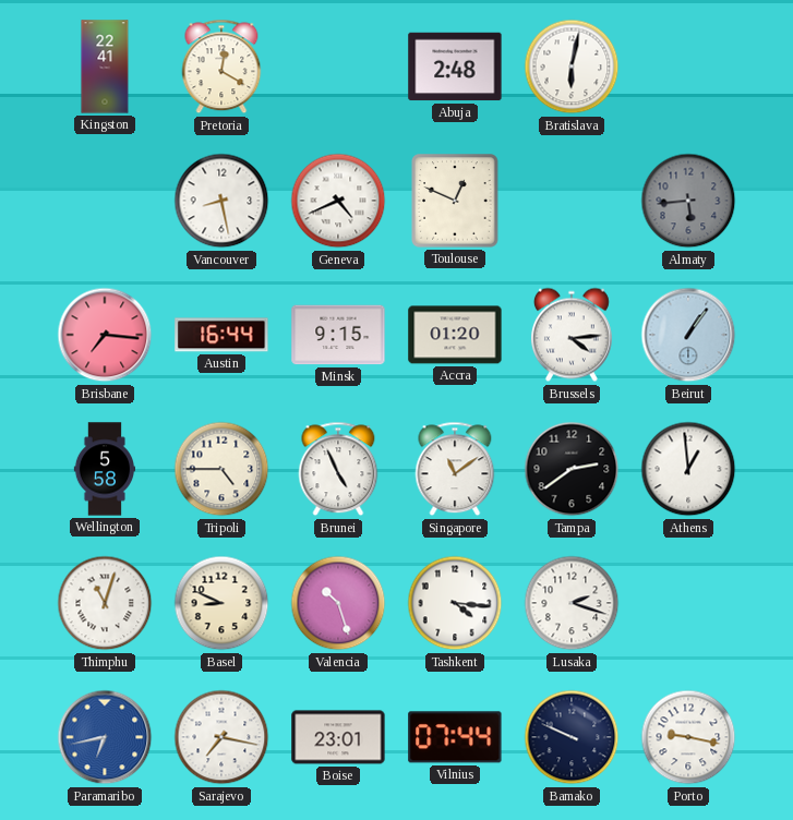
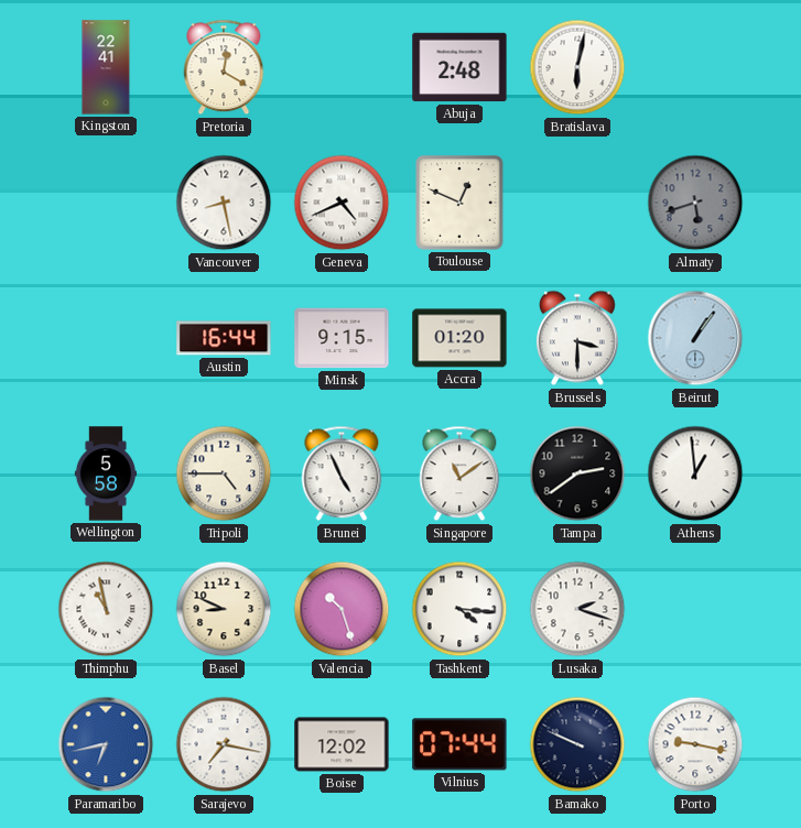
Almaty: 5:44 -> 5:42 (695, 203)
Brisbane: 7:16 -> none (105, 335)
Brussels: 4:14 -> 3:30 (577, 338)
Thimphu: 11:03 -> 10:58 (106, 609)
Boise: 23:01 -> 12:02 (342, 744)
